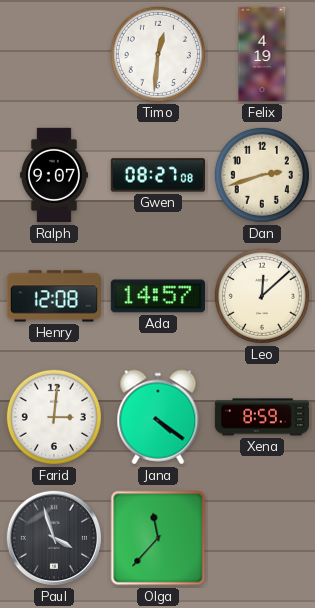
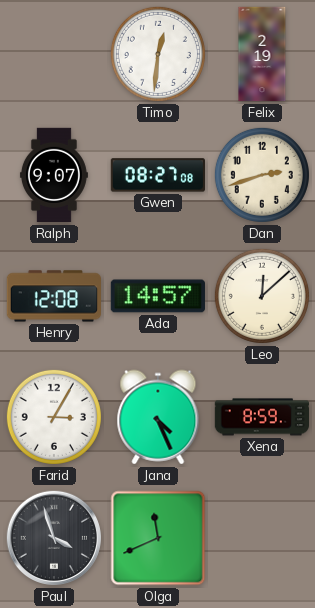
Felix: 4:19 -> 2:19 (262, 54)
Farid: 3:01 -> 3:05 (54, 417)
Jana: 4:21 -> 4:26 (158, 417)
Olga: 11:37 -> 11:41 (158, 538)
